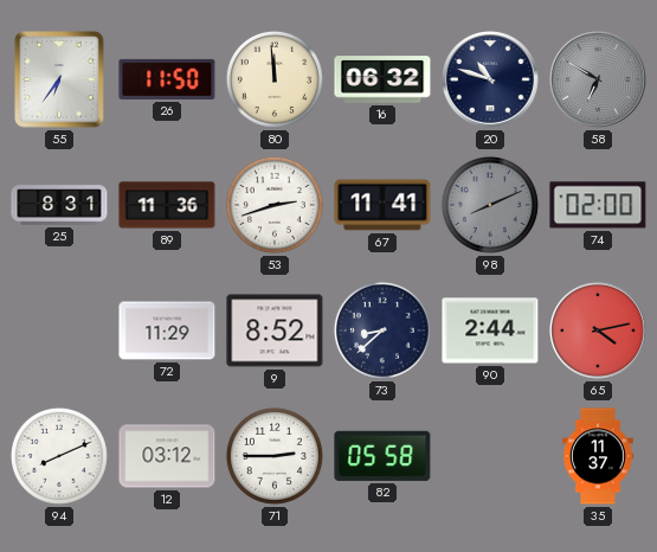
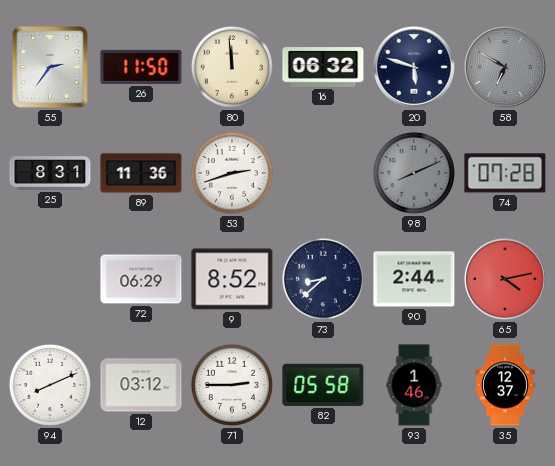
55: 6:36 -> 2:36 (50, 67)
20: 10:48 -> 5:48 (415, 68)
67: 11:41 -> none (382, 205)
74: 02:00 -> 07:28 (505, 173)
72: 11:29 -> 06:29 (141, 279)
93: none -> 1:46 (414, 385)
35: 11:37 -> 12:37 (505, 385)
